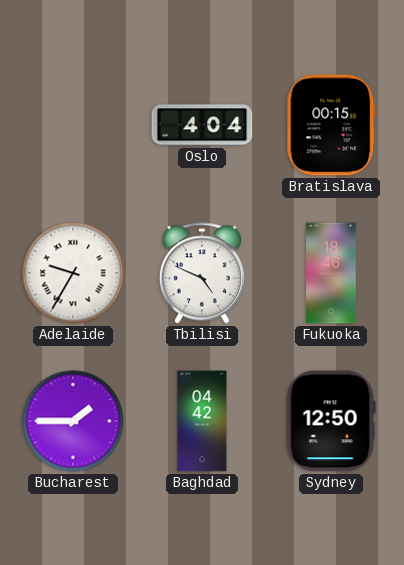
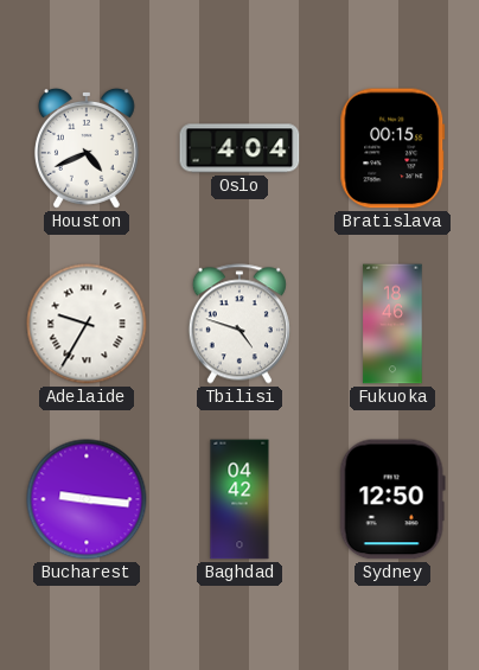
Houston: none -> 4:41 (87, 148)
Tbilisi: 4:49 -> 4:48 (239, 324)
Bucharest: 1:45 -> 9:16 (87, 499)
